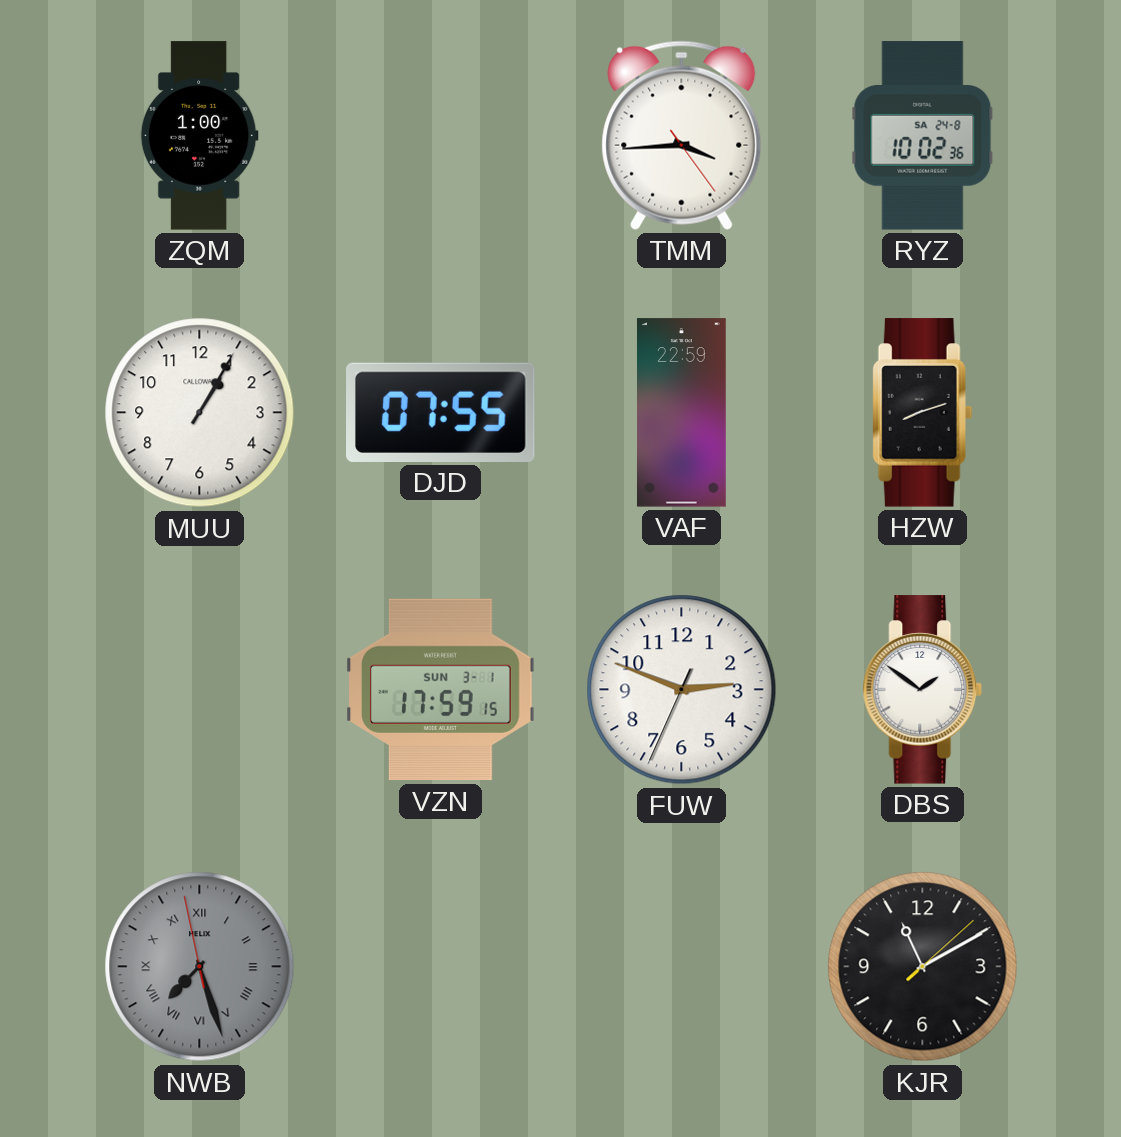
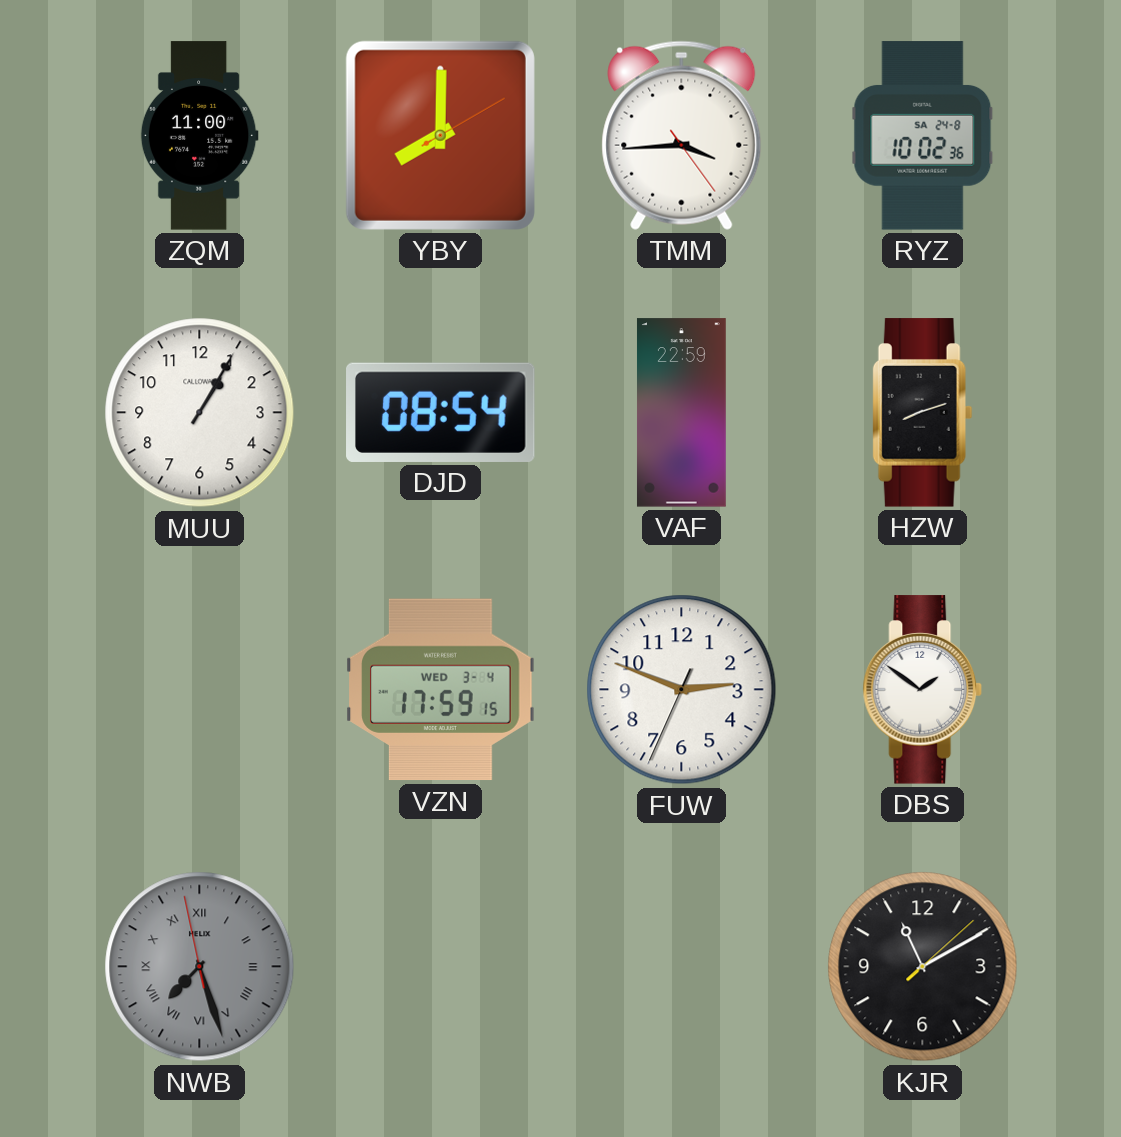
ZQM: 1:00 -> 11:00 (199, 136)
YBY: none -> 8:00 (440, 135)
DJD: 07:55 -> 08:54 (441, 412)
VZN date: SUN 3-1 -> WED 3-4 (441, 690)
